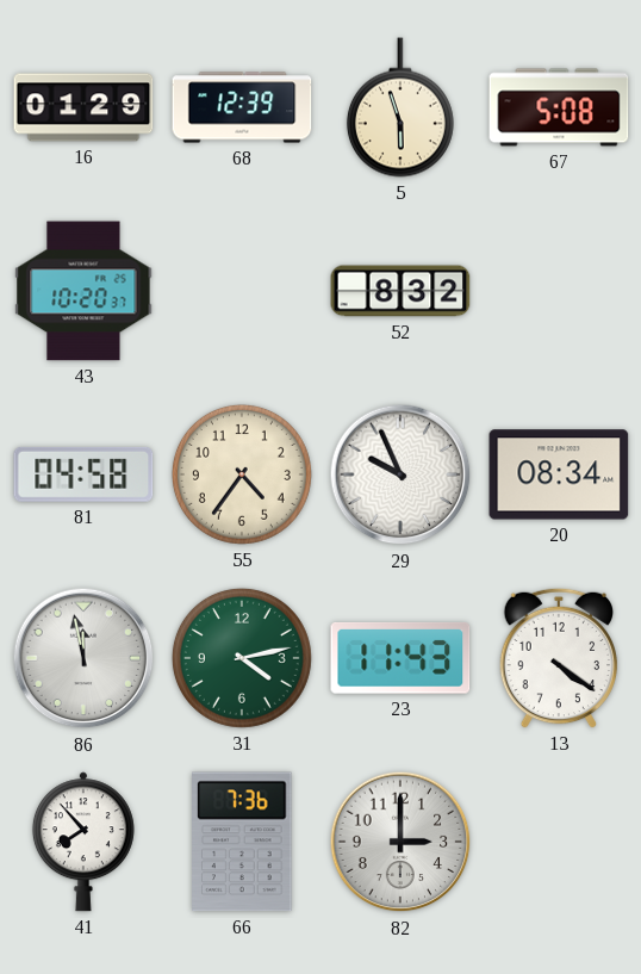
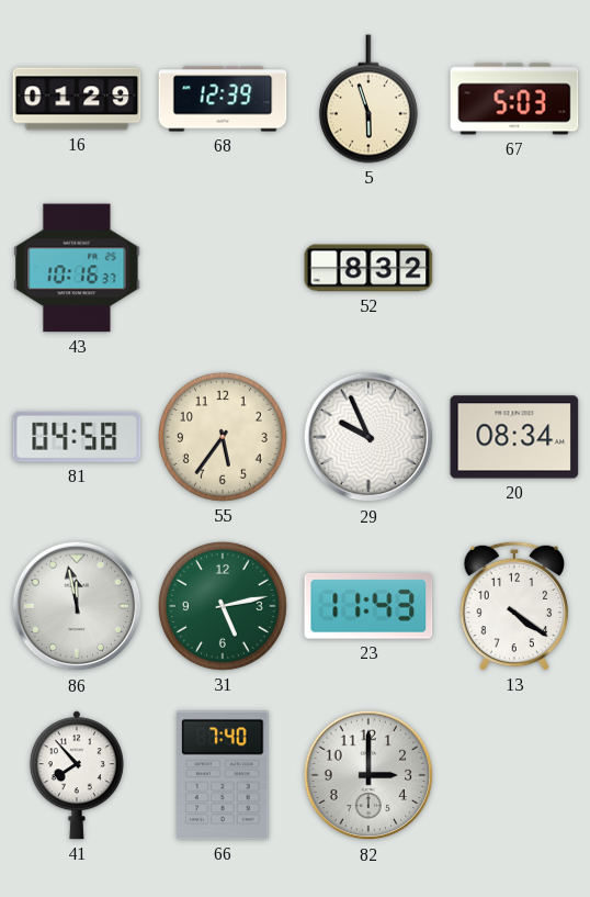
67: 5:08 -> 5:03 (514, 99)
43: 10:20 -> 10:16 (77, 268)
55: 4:36 -> 5:36 (223, 437)
31: 4:13 -> 5:13 (223, 606)
66: 7:36 -> 7:40 (223, 775)
